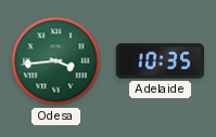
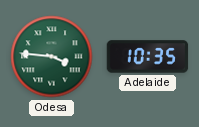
Odesa: 3:44 -> 3:46 (52, 57)
